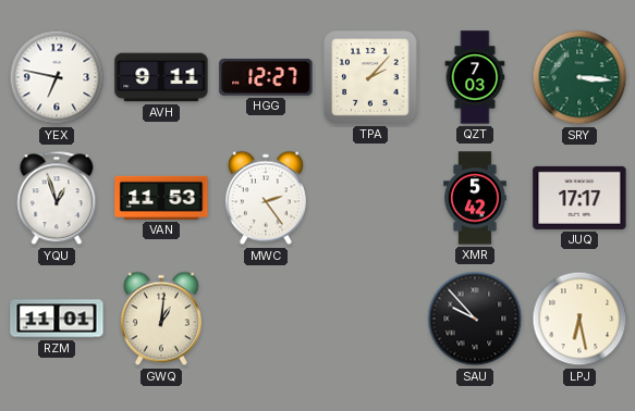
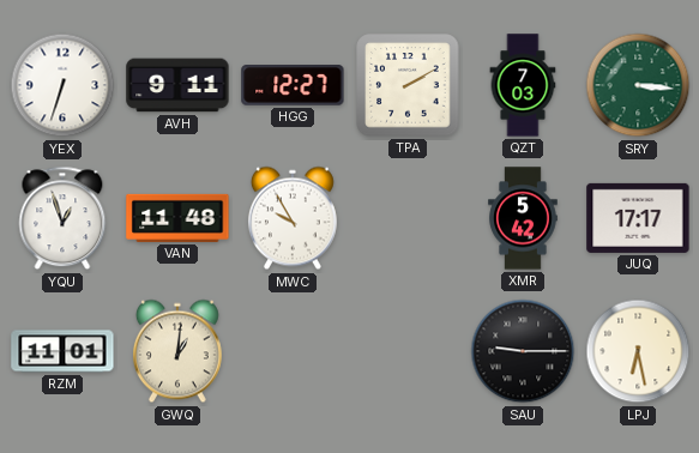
YEX: 6:47 -> 6:33 (62, 85)
TPA: 2:07 -> 2:10 (408, 85)
VAN: 11:53 -> 11:48 (177, 218)
MWC: 2:24 -> 9:55 (293, 218)
SAU: 9:53 -> 9:15 (523, 351)
